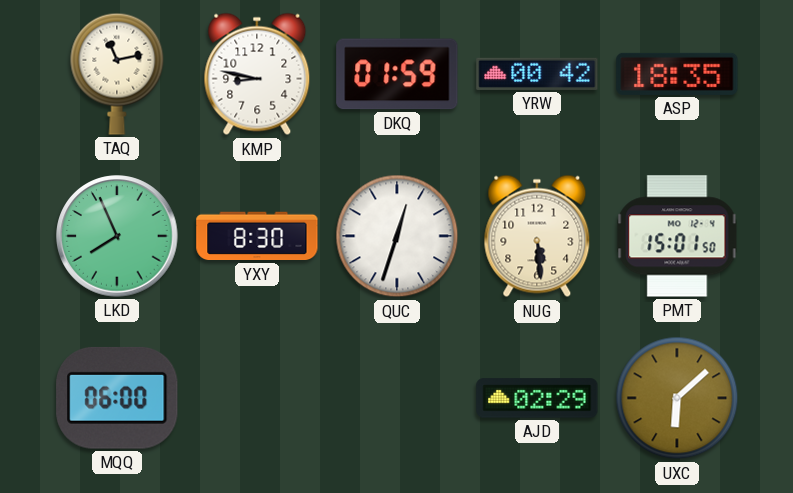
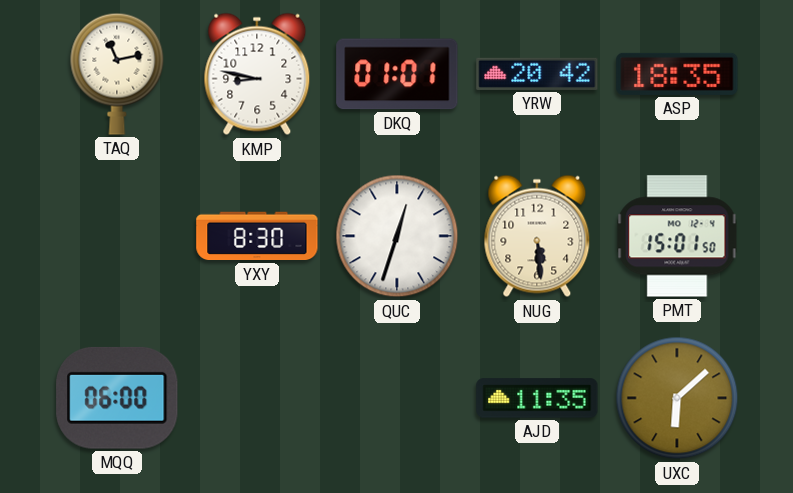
DKQ: 01:59 -> 01:01 (397, 74)
YRW: 00:42 -> 20:42 (537, 74)
LKD: 7:56 -> none (117, 236)
AJD: 02:29 -> 11:35 (537, 398)
